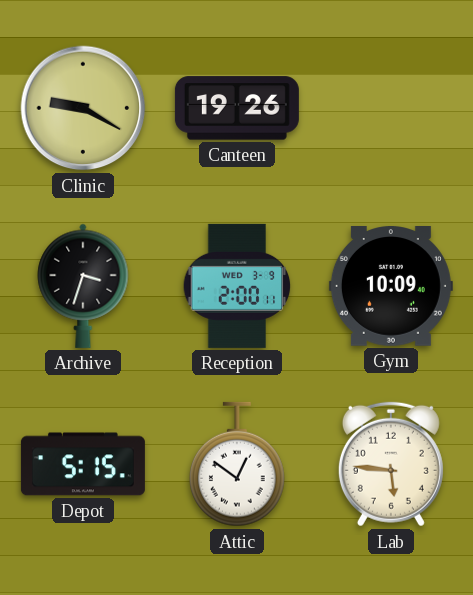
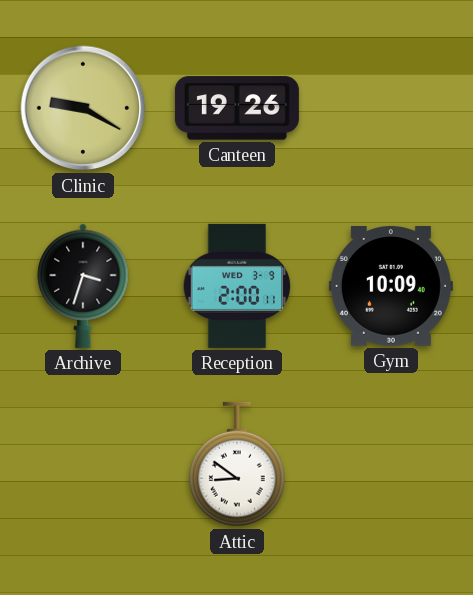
Depot: 5:15 -> none (83, 464)
Attic: 12:51 -> 8:51 (238, 464)
Lab: 5:46 -> none (391, 464)
